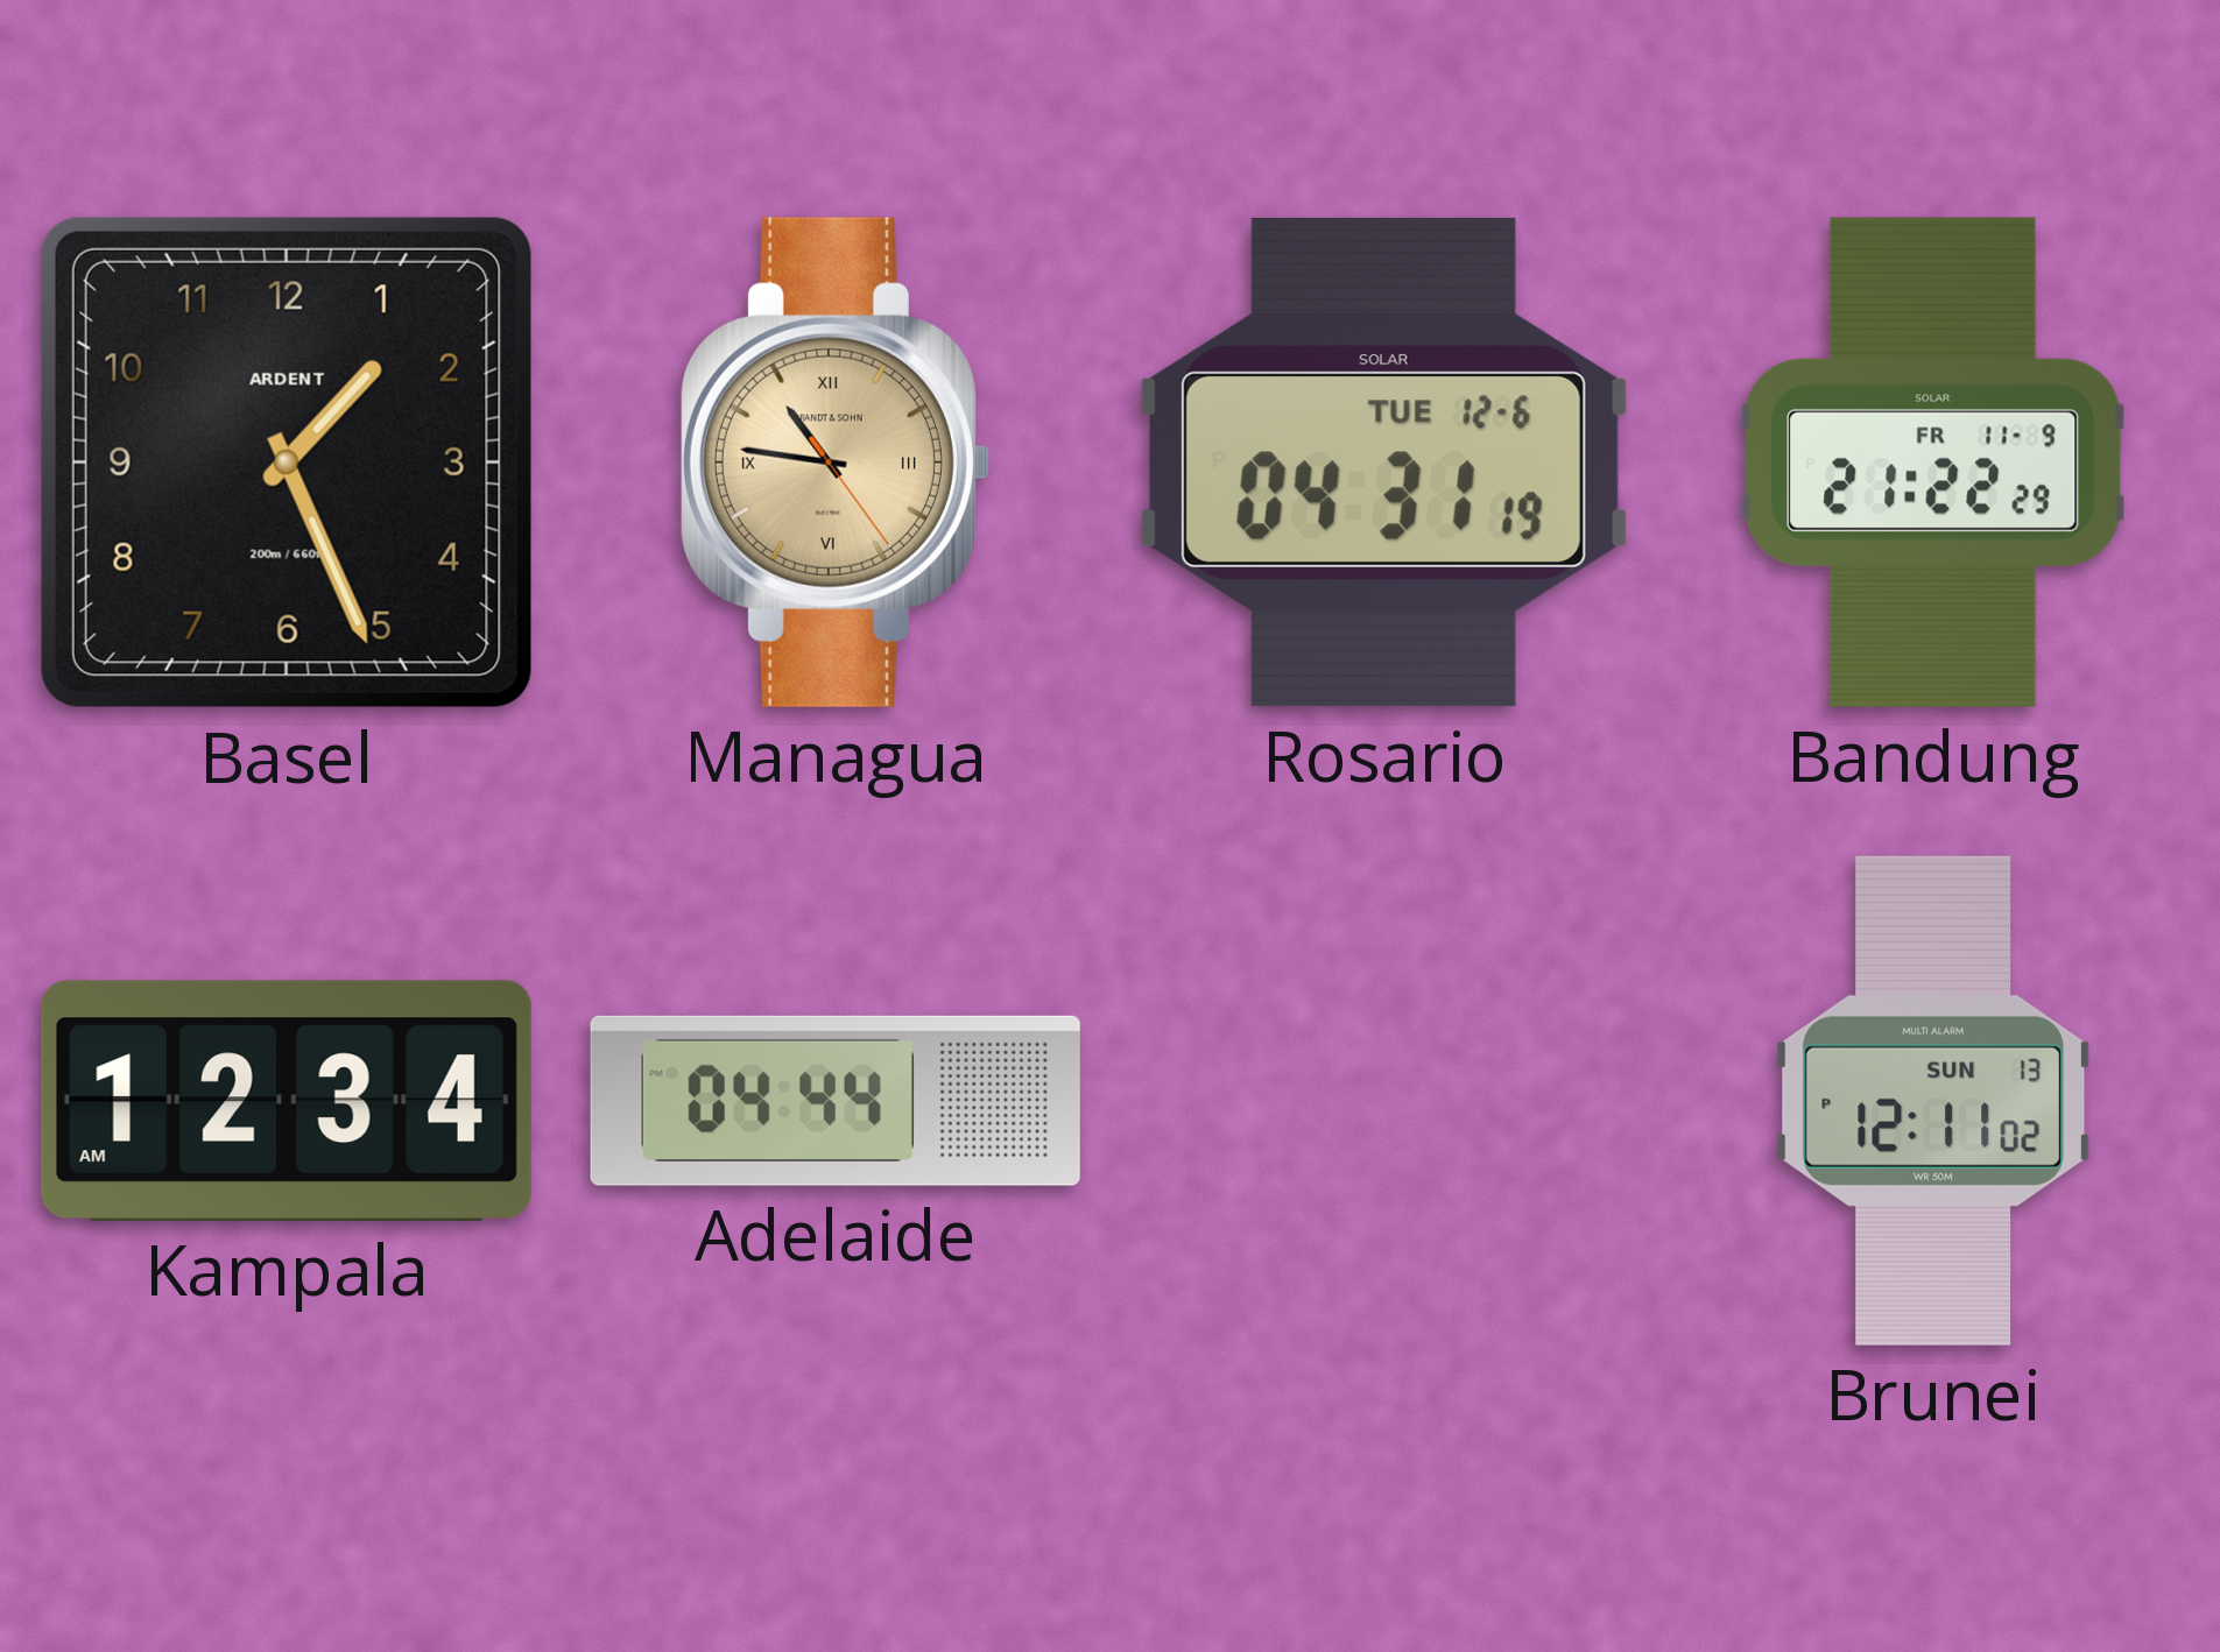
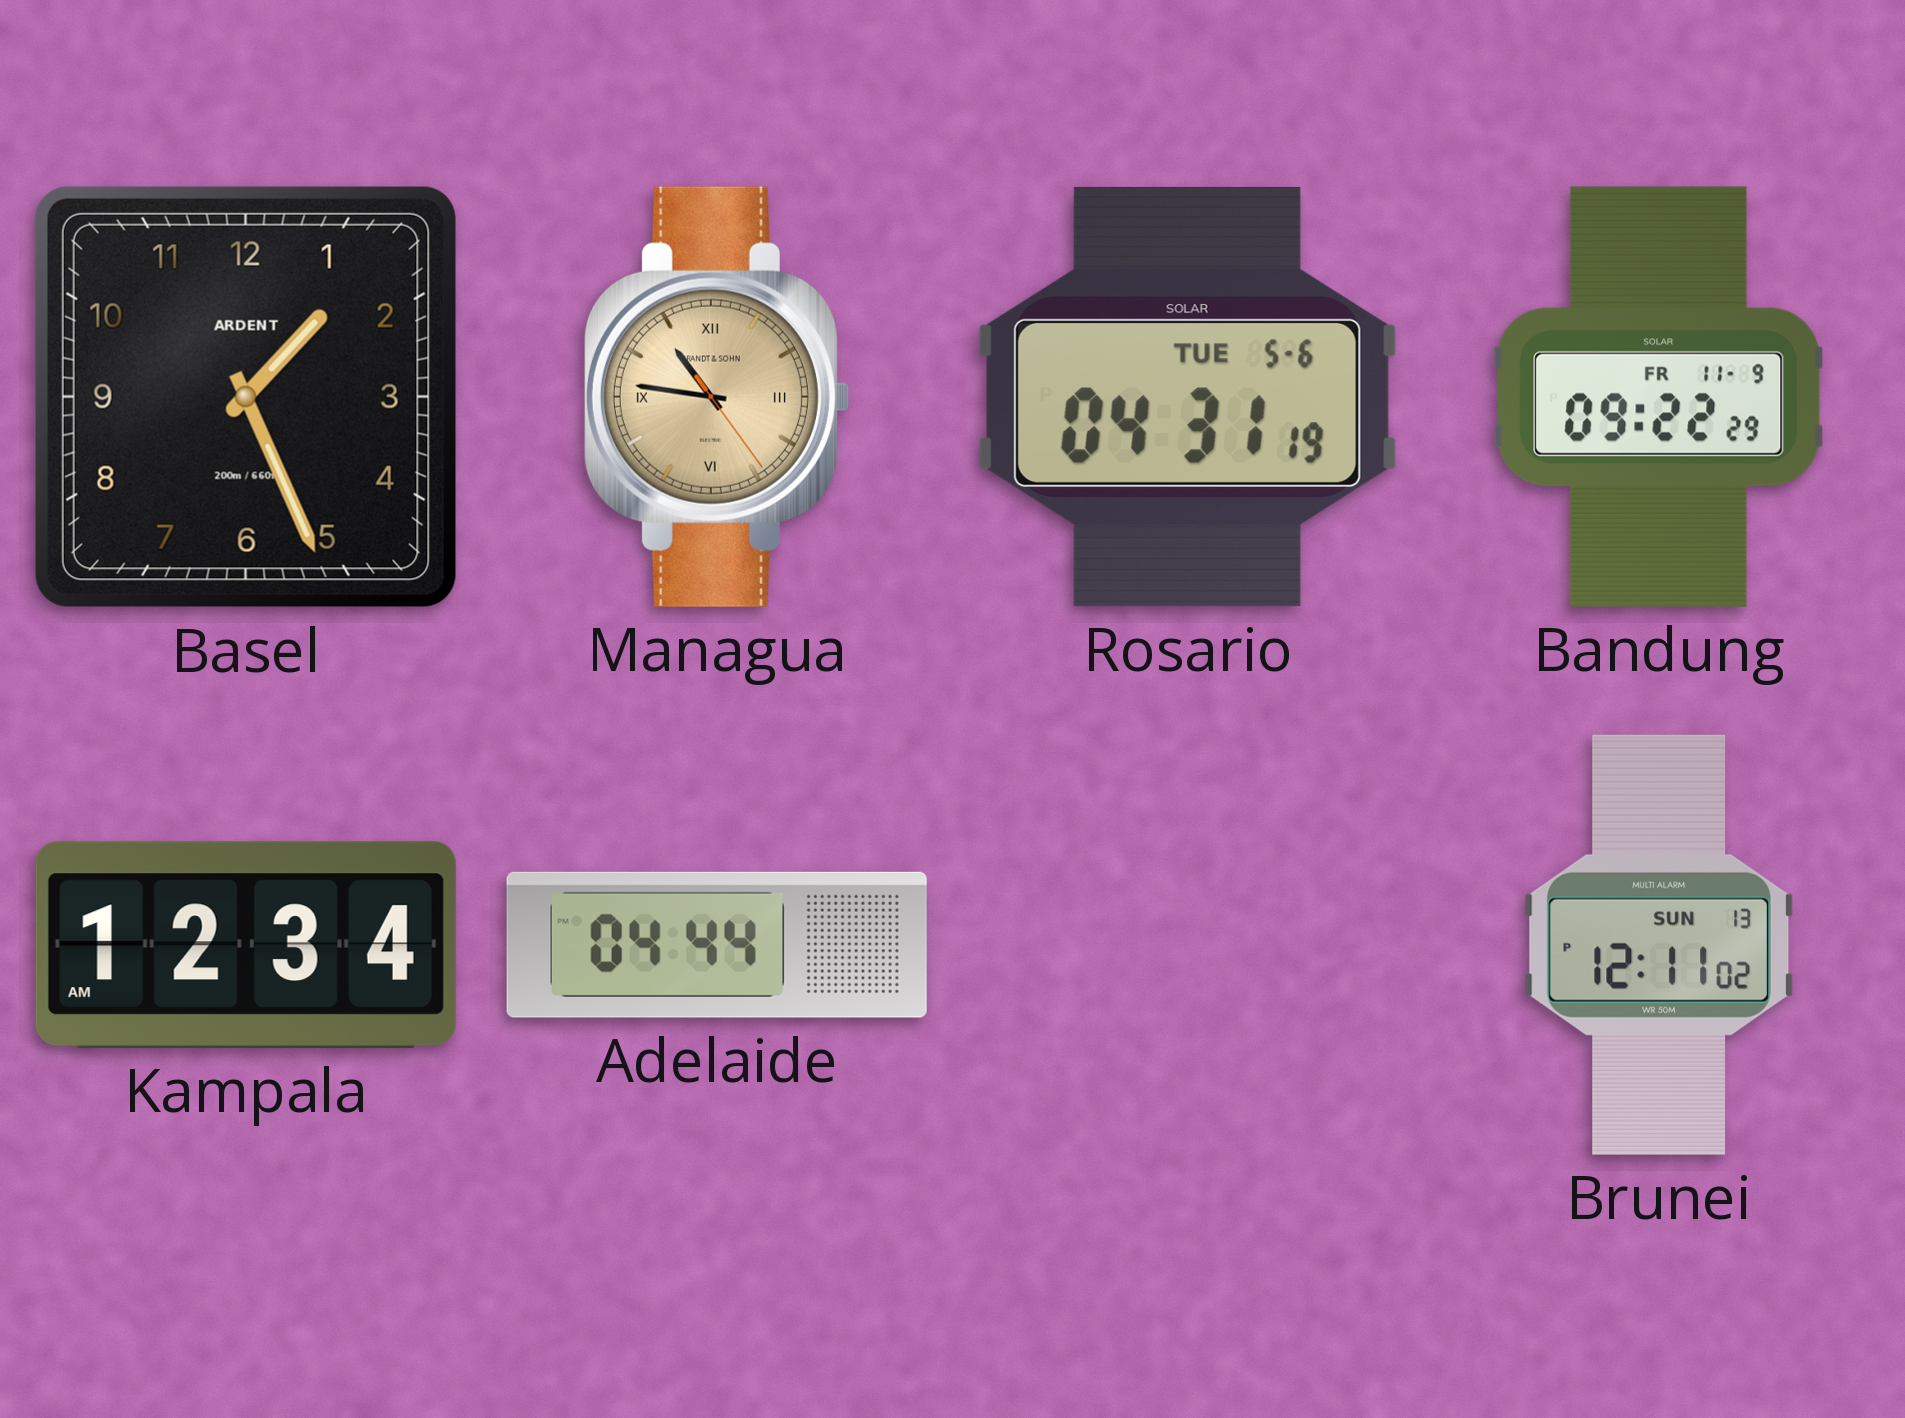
Rosario date: TUE 12-6 -> TUE 5-6 (1188, 397)
Bandung: 21:22 -> 09:22 (1659, 397)
